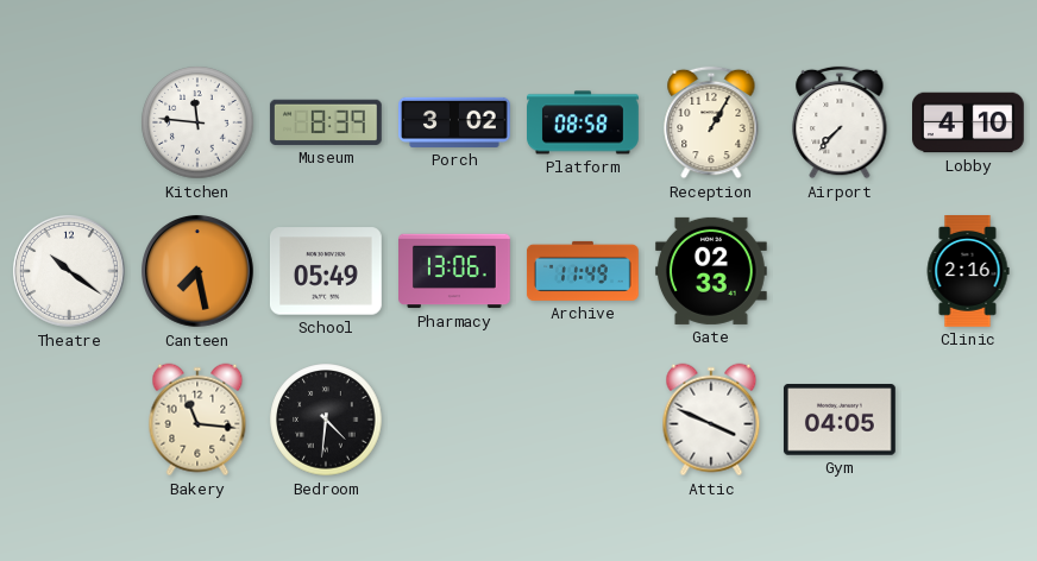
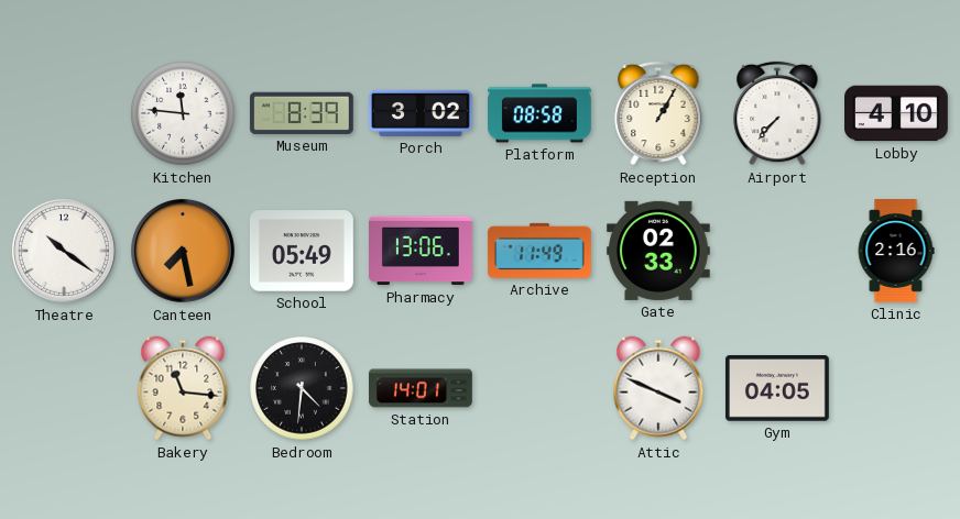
Station: none -> 14:01 (422, 388)
